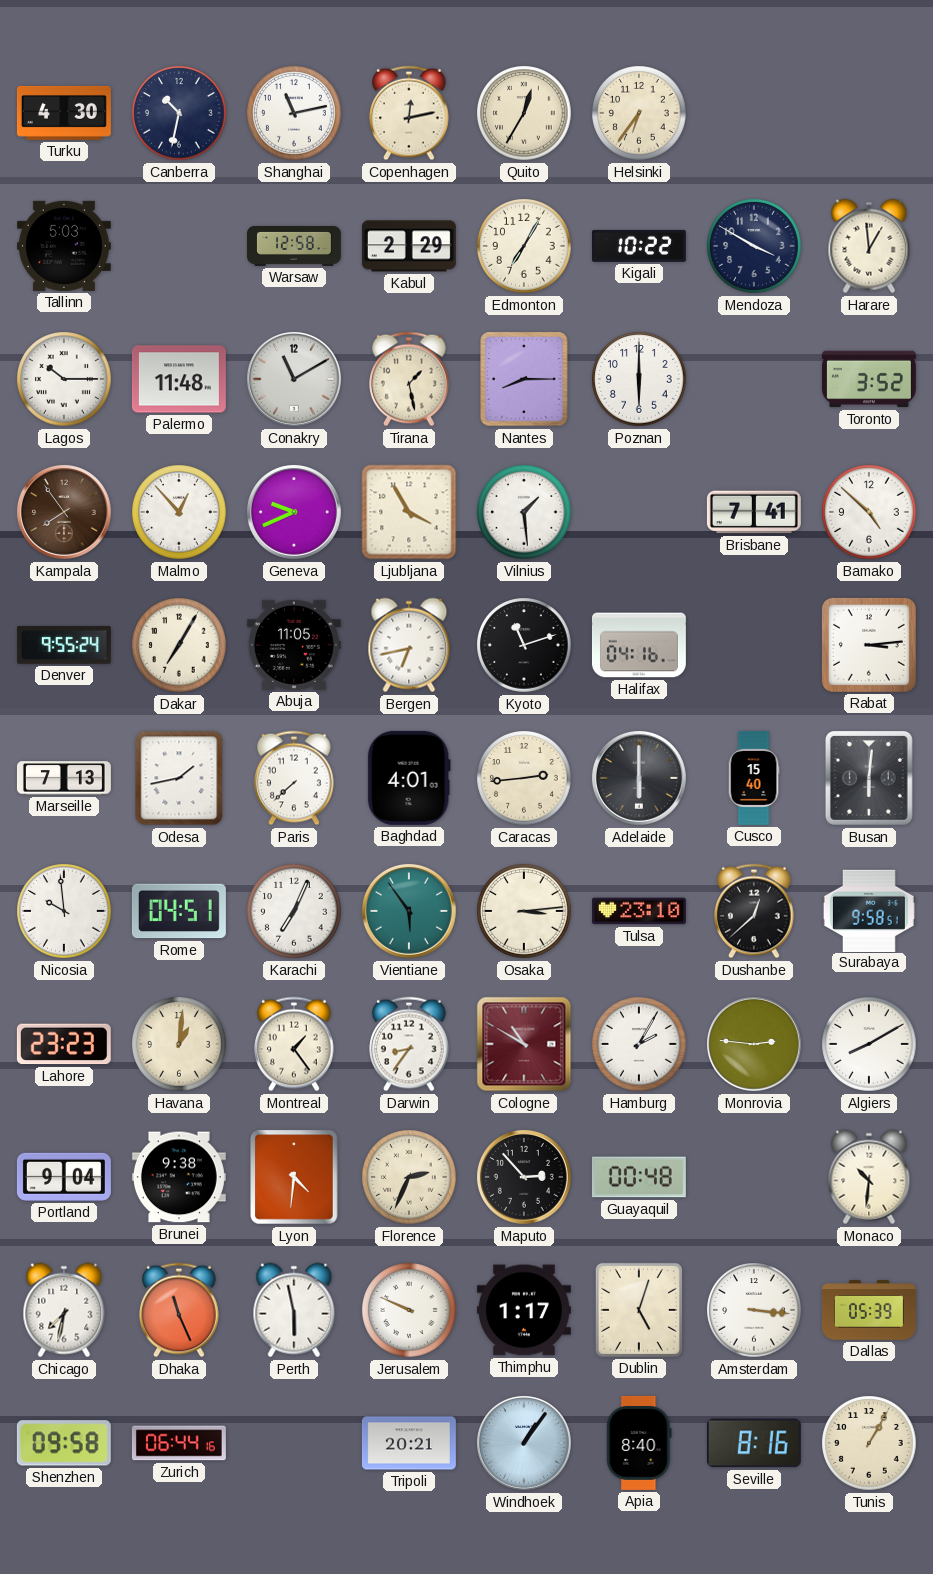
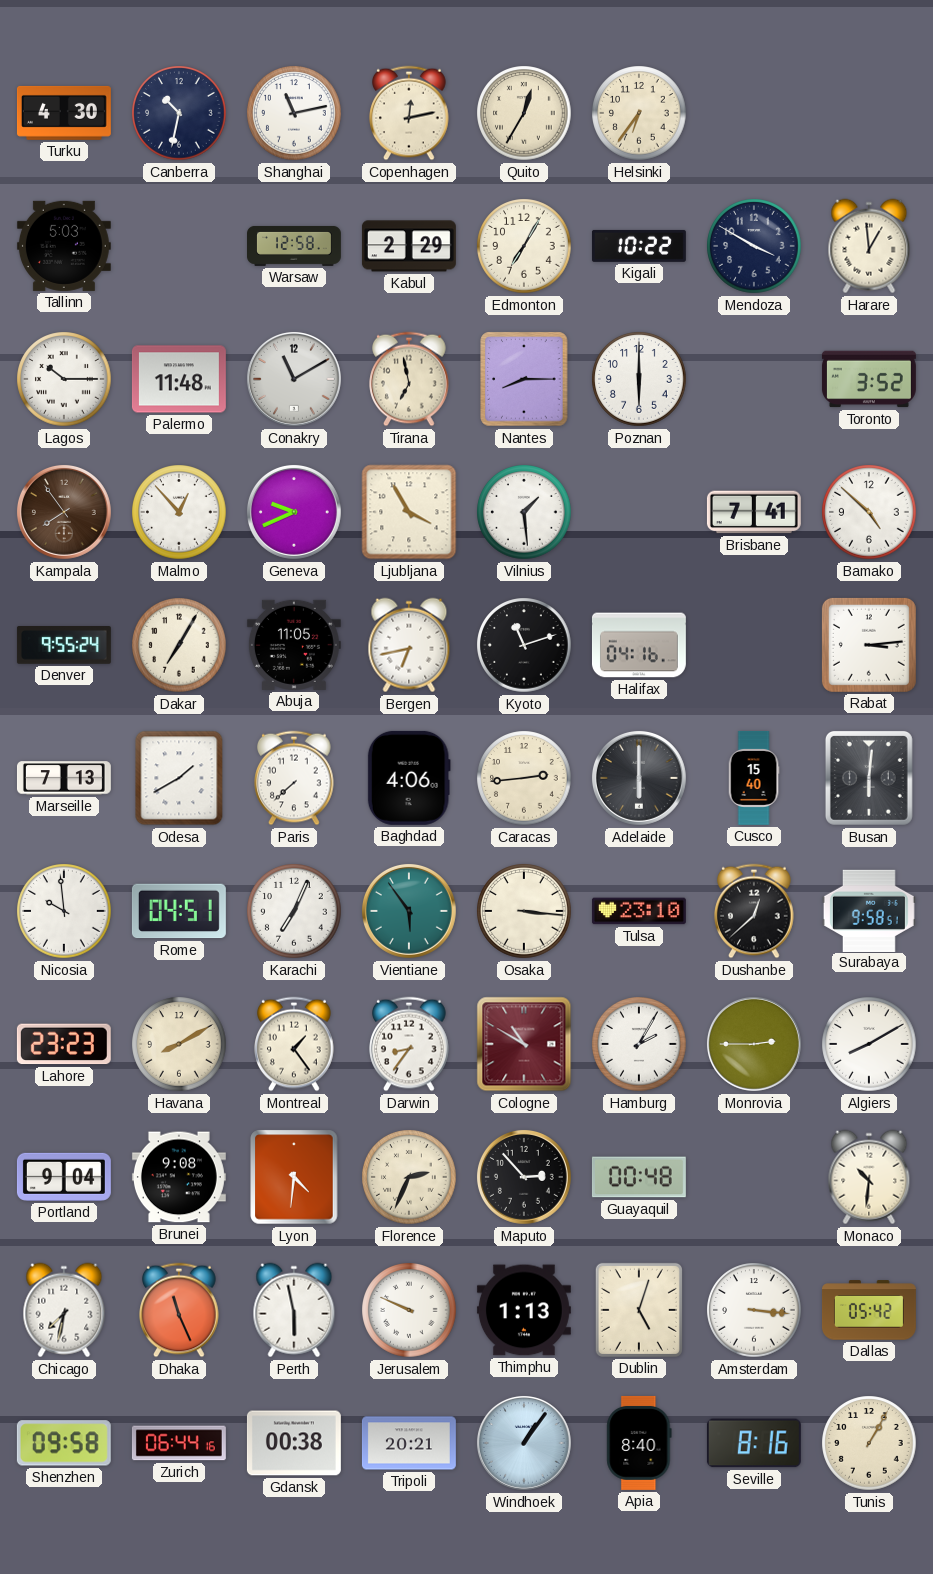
Tirana: 1:28 -> 6:58 (409, 379)
Odesa: 1:43 -> 1:40 (179, 778)
Baghdad: 4:01 -> 4:06 (409, 778)
Osaka: 3:14 -> 3:16 (524, 911)
Havana: 1:01 -> 8:10 (179, 1044)
Monrovia: 2:46 -> 2:45 (754, 1044)
Brunei: 9:38 -> 9:08 (179, 1177)
Thimphu: 1:17 -> 1:13 (524, 1310)
Dallas: 05:39 -> 05:42 (869, 1310)
Gdansk: none -> 00:38 (294, 1443)
